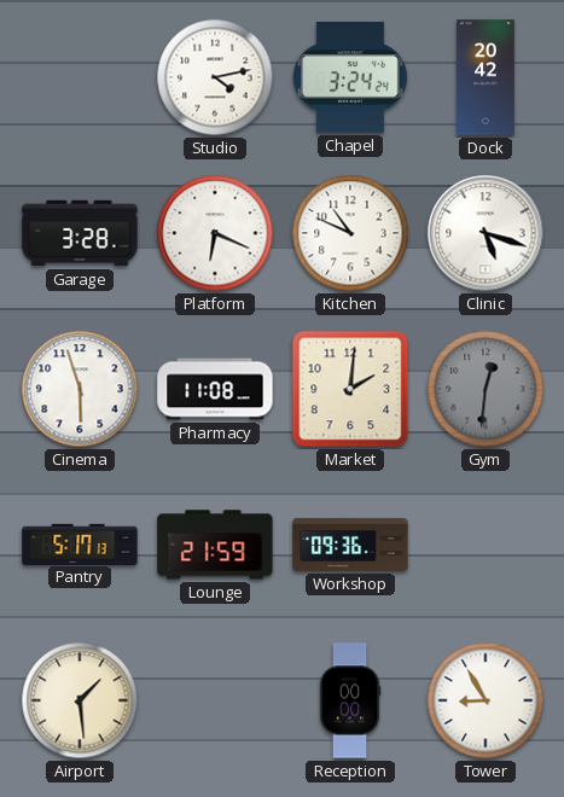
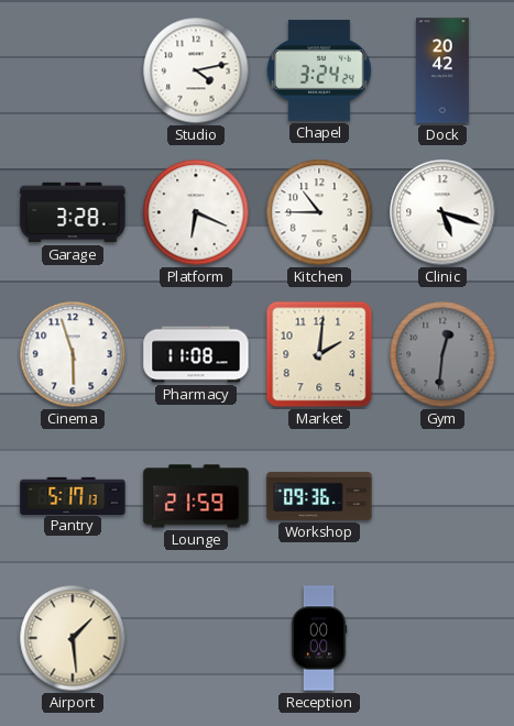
Kitchen: 10:49 -> 10:45 (319, 212)
Tower: 8:55 -> none (485, 700)
